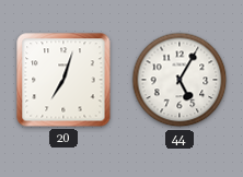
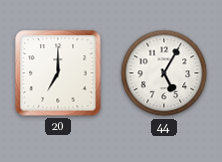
20: 7:03 -> 7:00 (58, 73)
